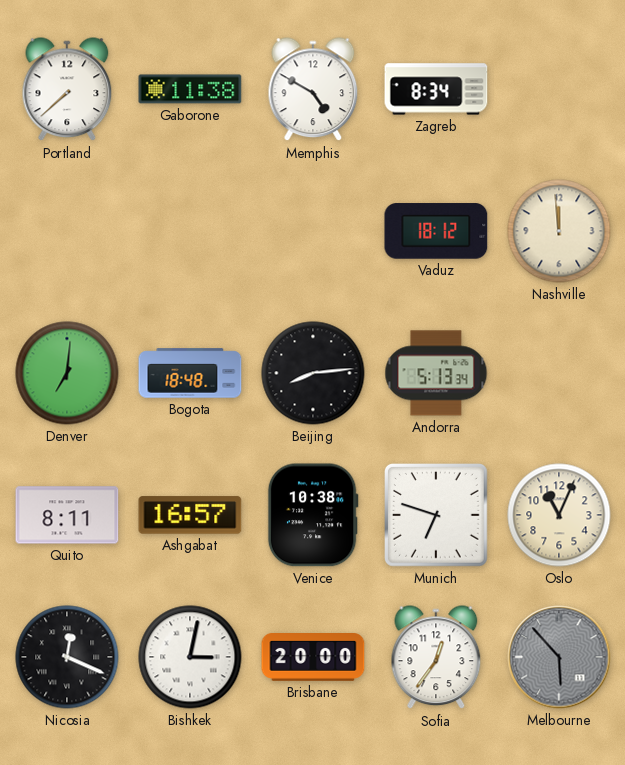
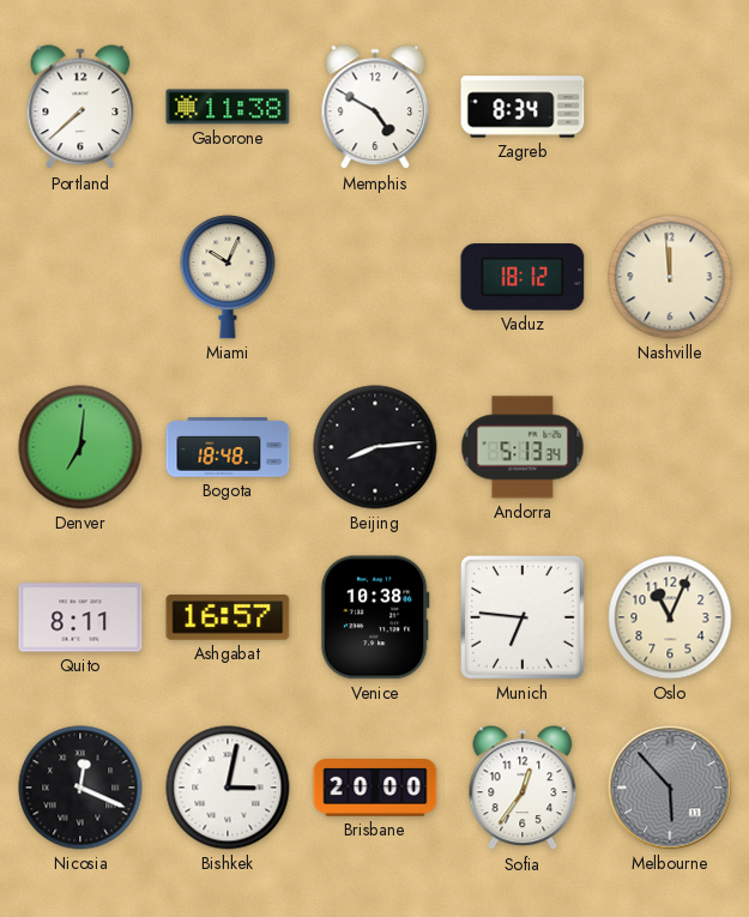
Miami: none -> 10:04 (228, 277)
Munich: 6:48 -> 6:46 (524, 619)
